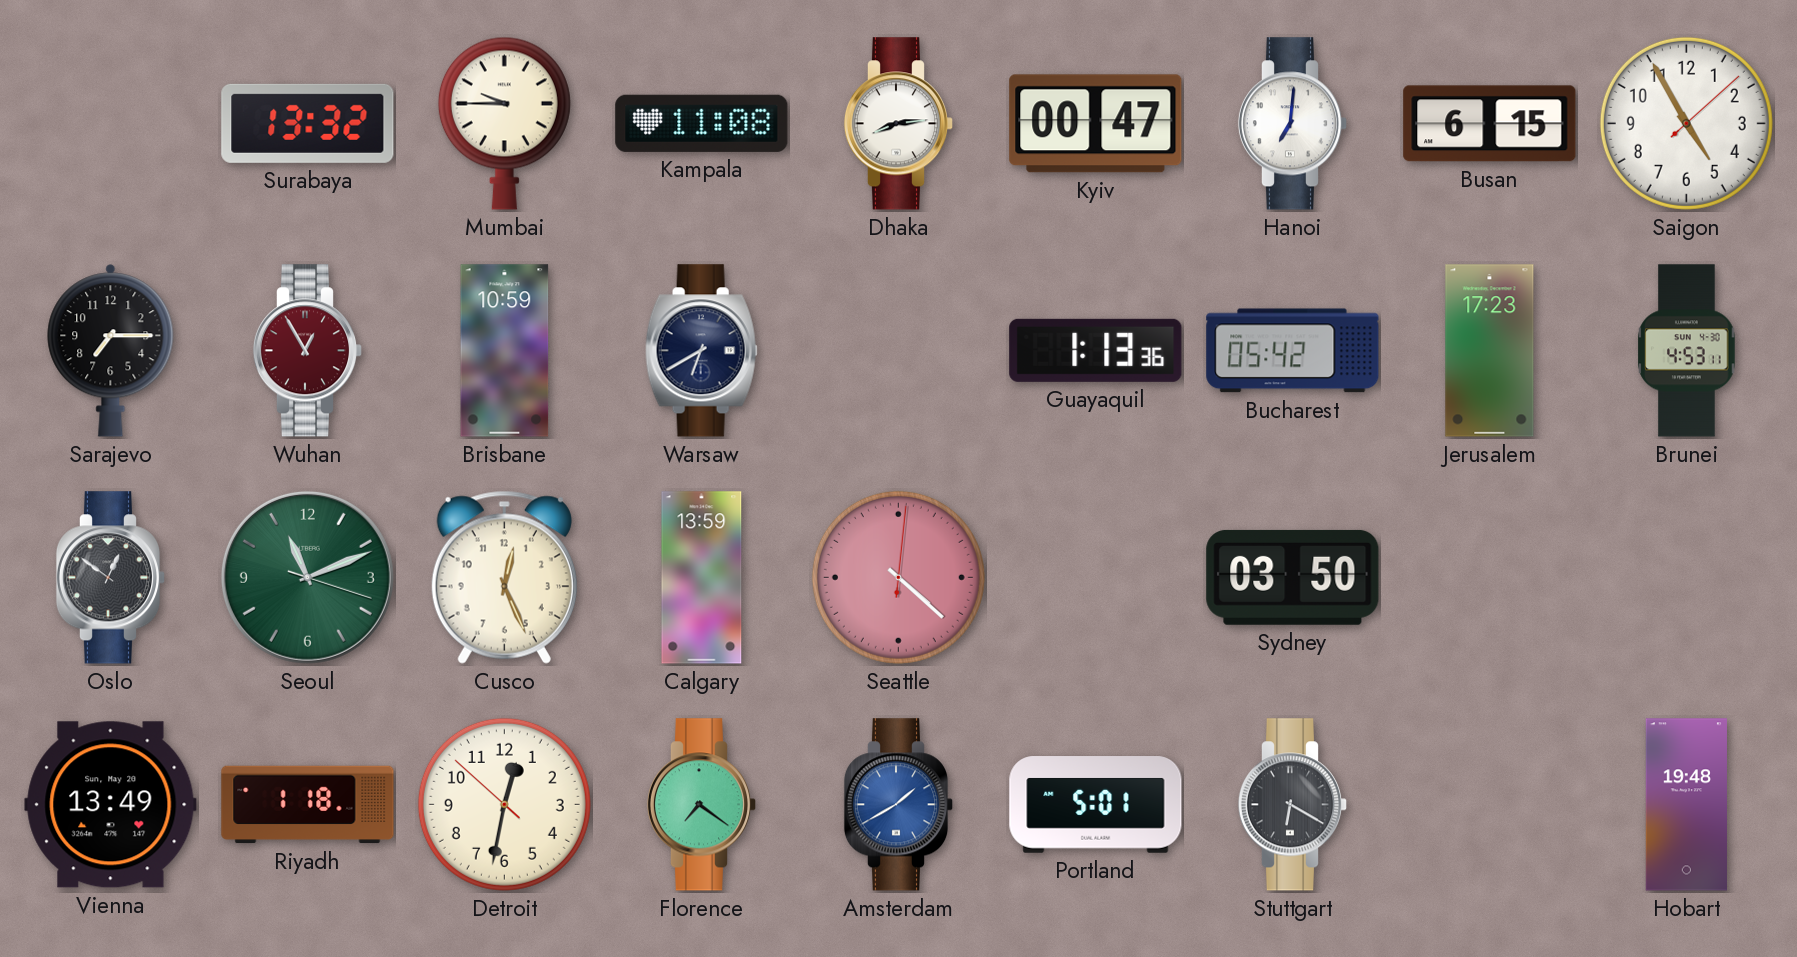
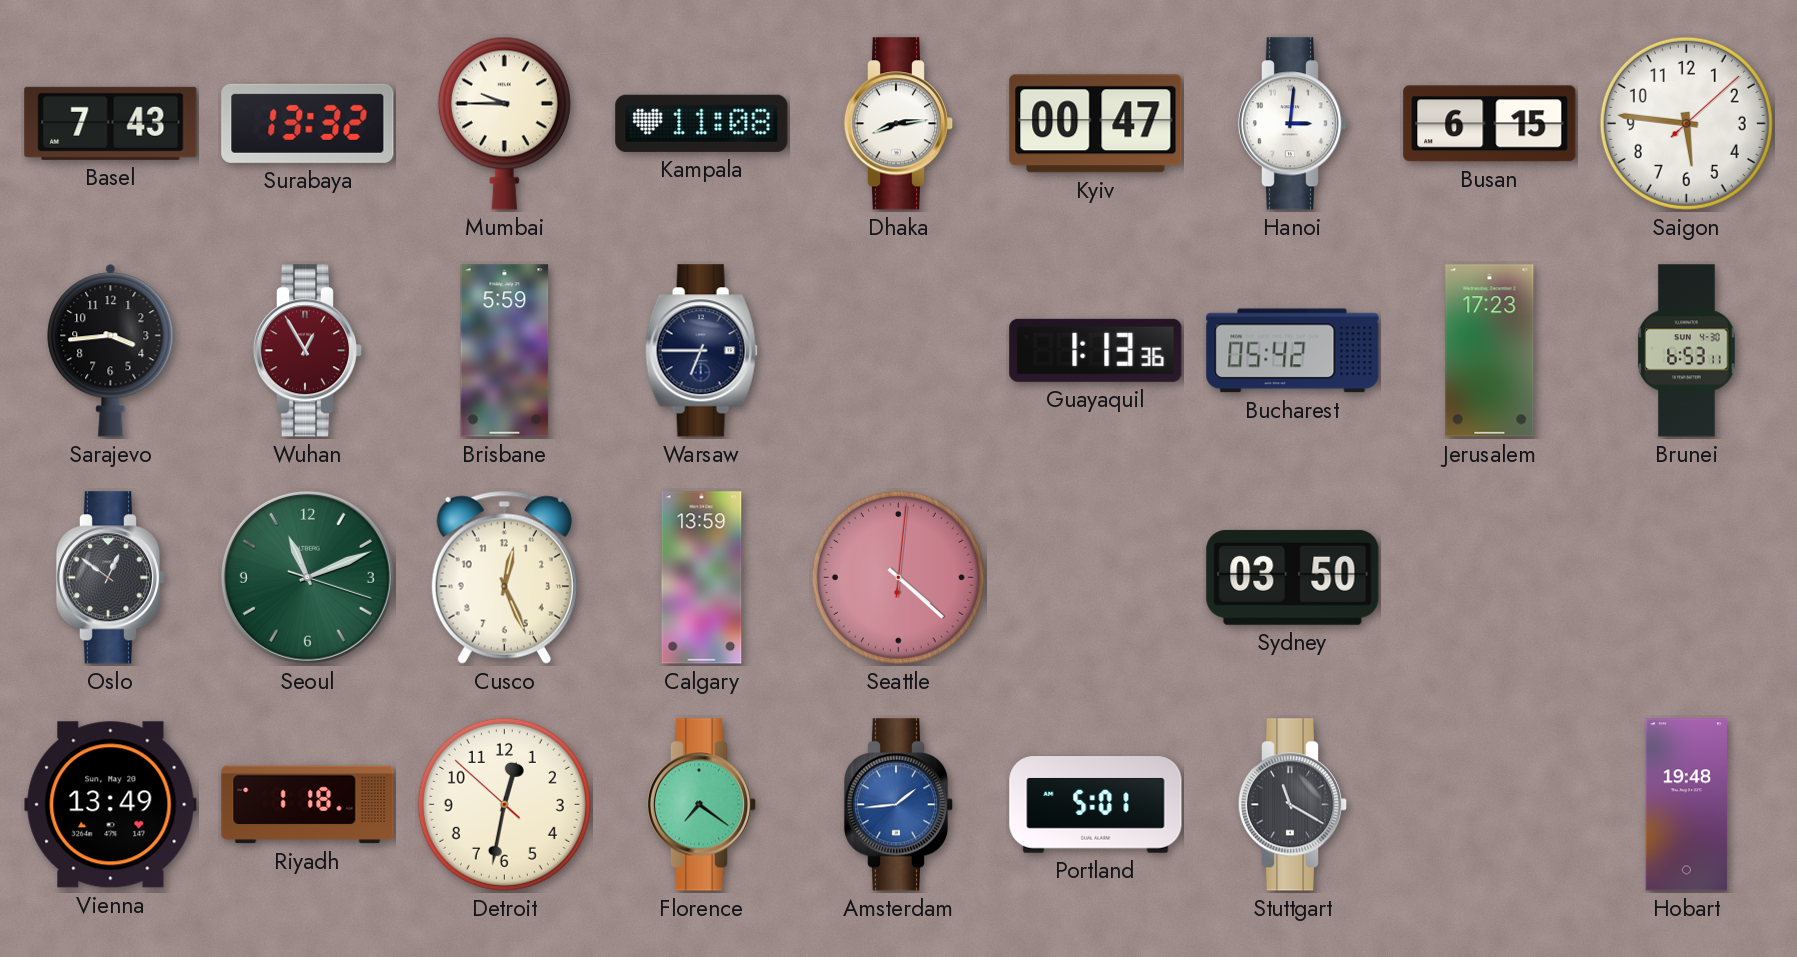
Basel: none -> 7:43 (111, 123)
Hanoi: 7:01 -> 3:01 (1293, 124)
Saigon: 4:55 -> 5:46 (1686, 123)
Sarajevo: 7:15 -> 3:44 (111, 351)
Brisbane: 10:59 -> 5:59 (505, 351)
Warsaw: 6:40 -> 6:45 (701, 351)
Brunei: 4:53 -> 6:53 (1687, 351)
Amsterdam: 1:40 -> 1:44 (899, 805)
Stuttgart: 6:20 -> 11:20 (1293, 805)
